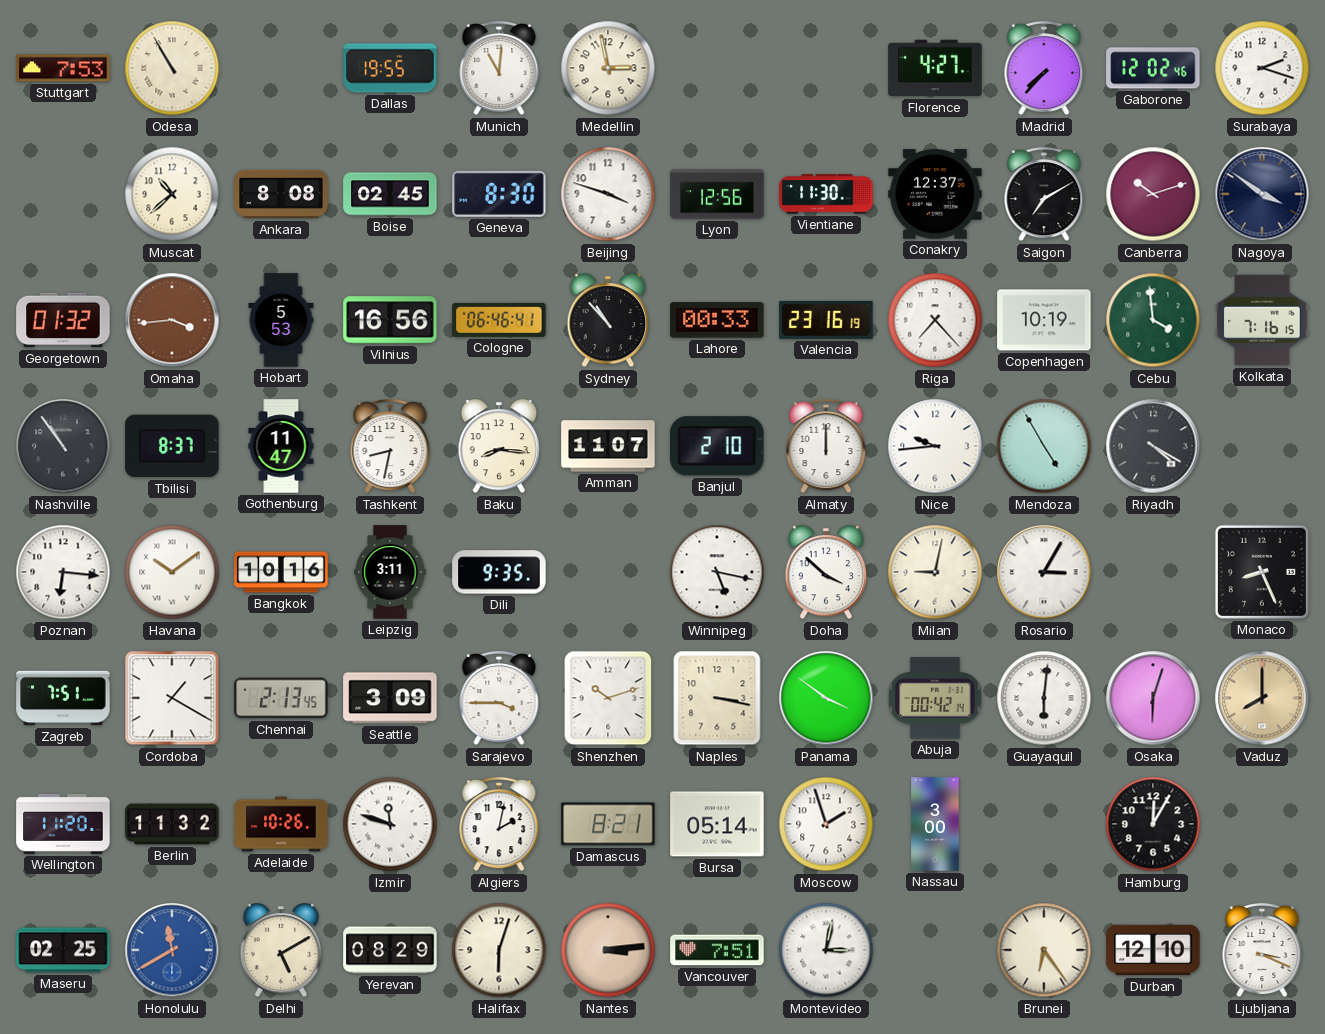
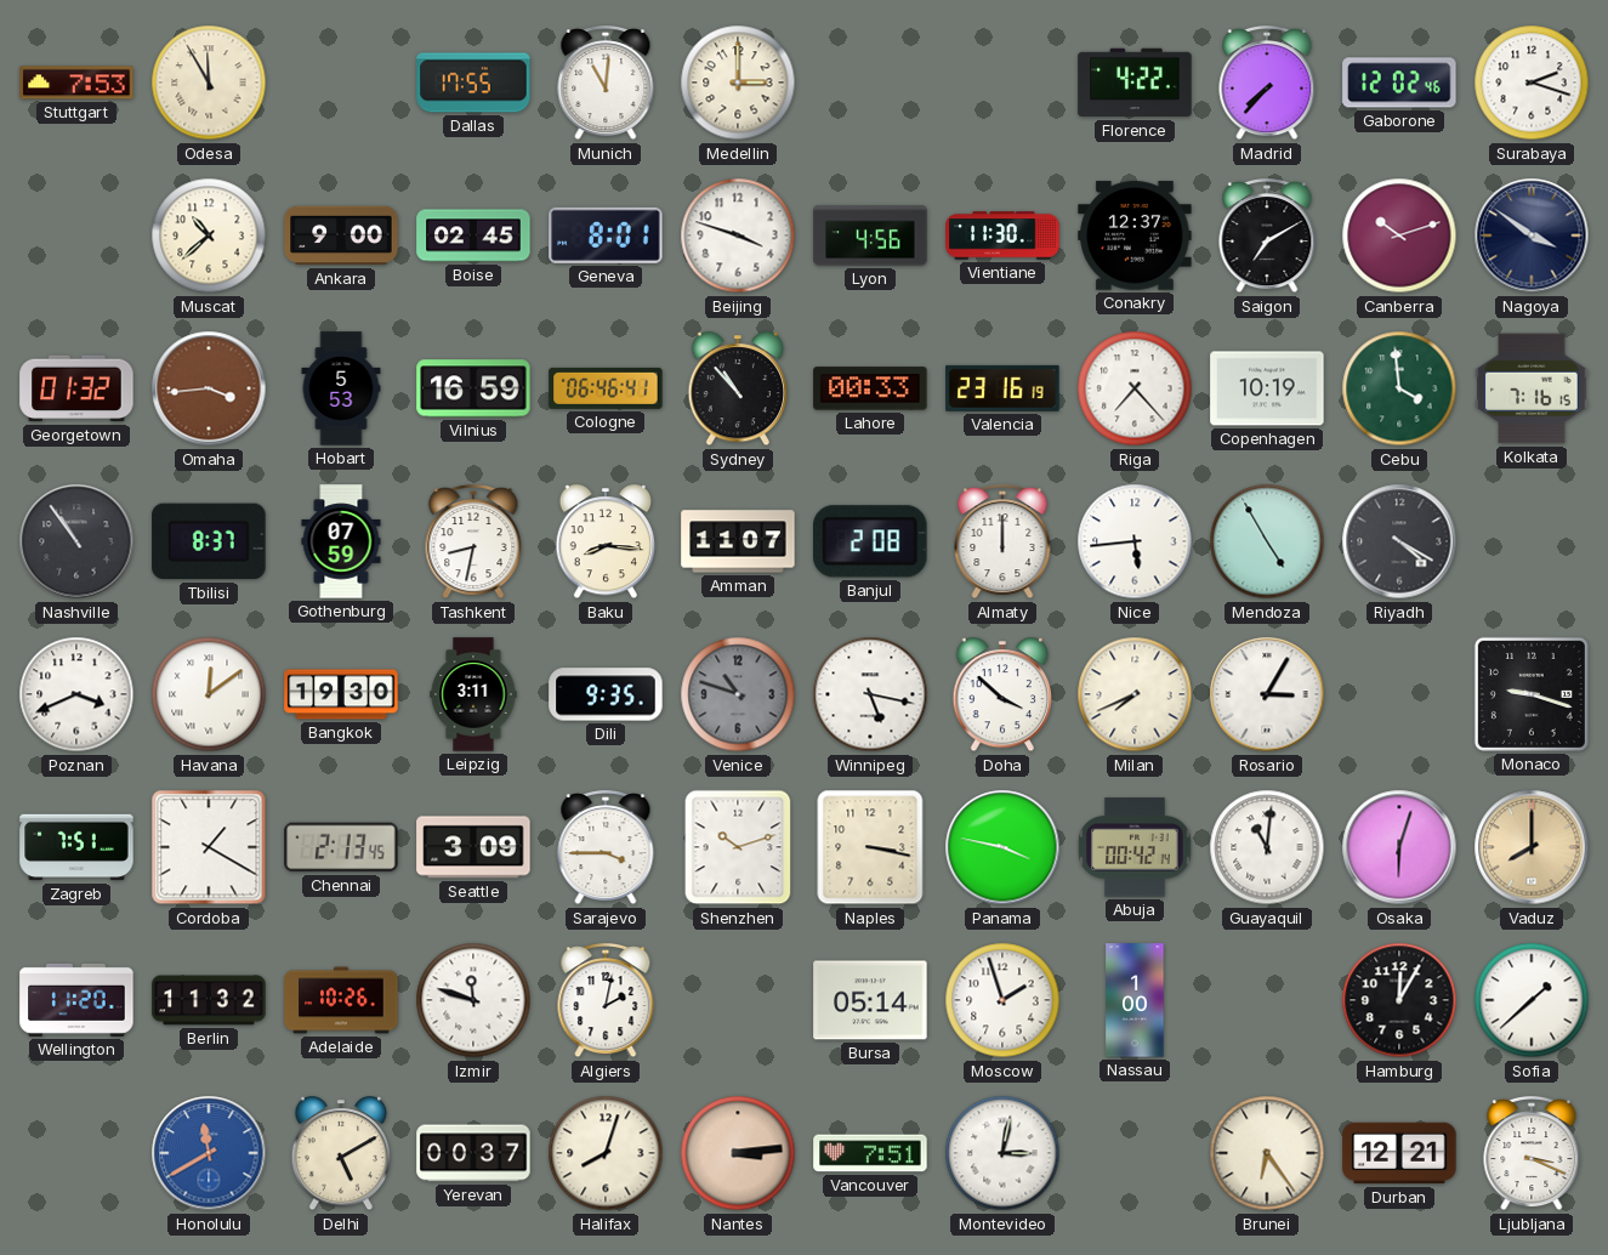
Odesa: 10:55 -> 11:55 (209, 83)
Dallas: 19:55 -> 17:55 (473, 83)
Medellin: 2:58 -> 3:00 (738, 83)
Florence: 4:27 -> 4:22 (1135, 83)
Ankara: 8:08 -> 9:00 (341, 235)
Geneva: 8:30 -> 8:01 (606, 235)
Lyon: 12:56 -> 4:56 (870, 235)
Vilnius: 16:56 -> 16:59 (473, 388)
Gothenburg: 11:47 -> 07:59 (341, 541)
Banjul: 2:10 -> 2:08 (870, 541)
Nice: 9:44 -> 5:44 (1135, 541)
Poznan: 6:16 -> 3:41 (76, 694)
Havana: 10:09 -> 12:09 (209, 694)
Bangkok: 10:16 -> 19:30 (341, 694)
Venice: none -> 10:48 (738, 694)
Milan: 9:02 -> 7:41 (1135, 694)
Monaco: 8:26 -> 9:18 (1532, 694)
Panama: 3:51 -> 3:47 (1002, 847)
Guayaquil: 6:01 -> 11:01 (1267, 847)
Damascus: 8:21 -> none (608, 824)
Nassau: 3:00 -> 1:00 (1135, 1000)
Sofia: none -> 1:38 (1532, 1000)
Maseru: 02:25 -> none (63, 950)
Yerevan: 08:29 -> 00:37 (473, 1153)
Halifax: 6:03 -> 8:03 (606, 1153)
Durban: 12:10 -> 12:21 (1399, 1153)
